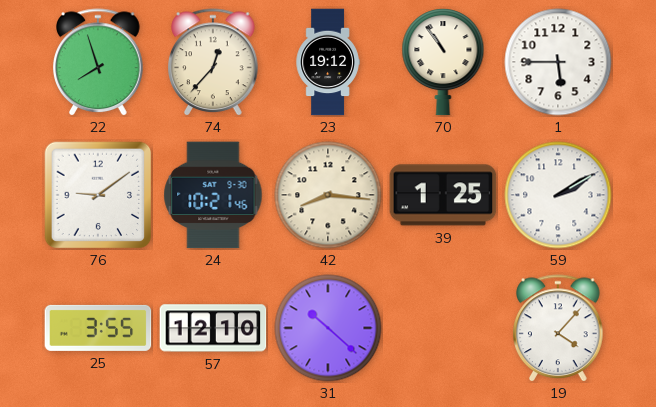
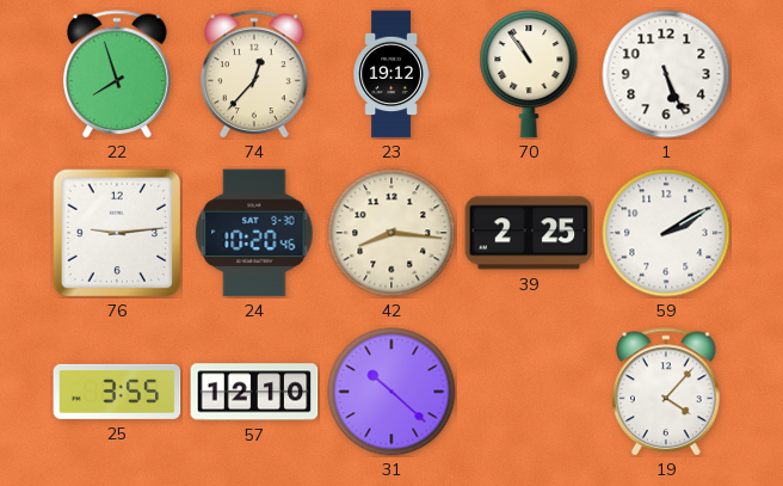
1: 5:45 -> 5:26 (666, 74)
76: 9:09 -> 9:14 (117, 233)
24: 10:21 -> 10:20 (254, 233)
39: 1:25 -> 2:25 (529, 233)
